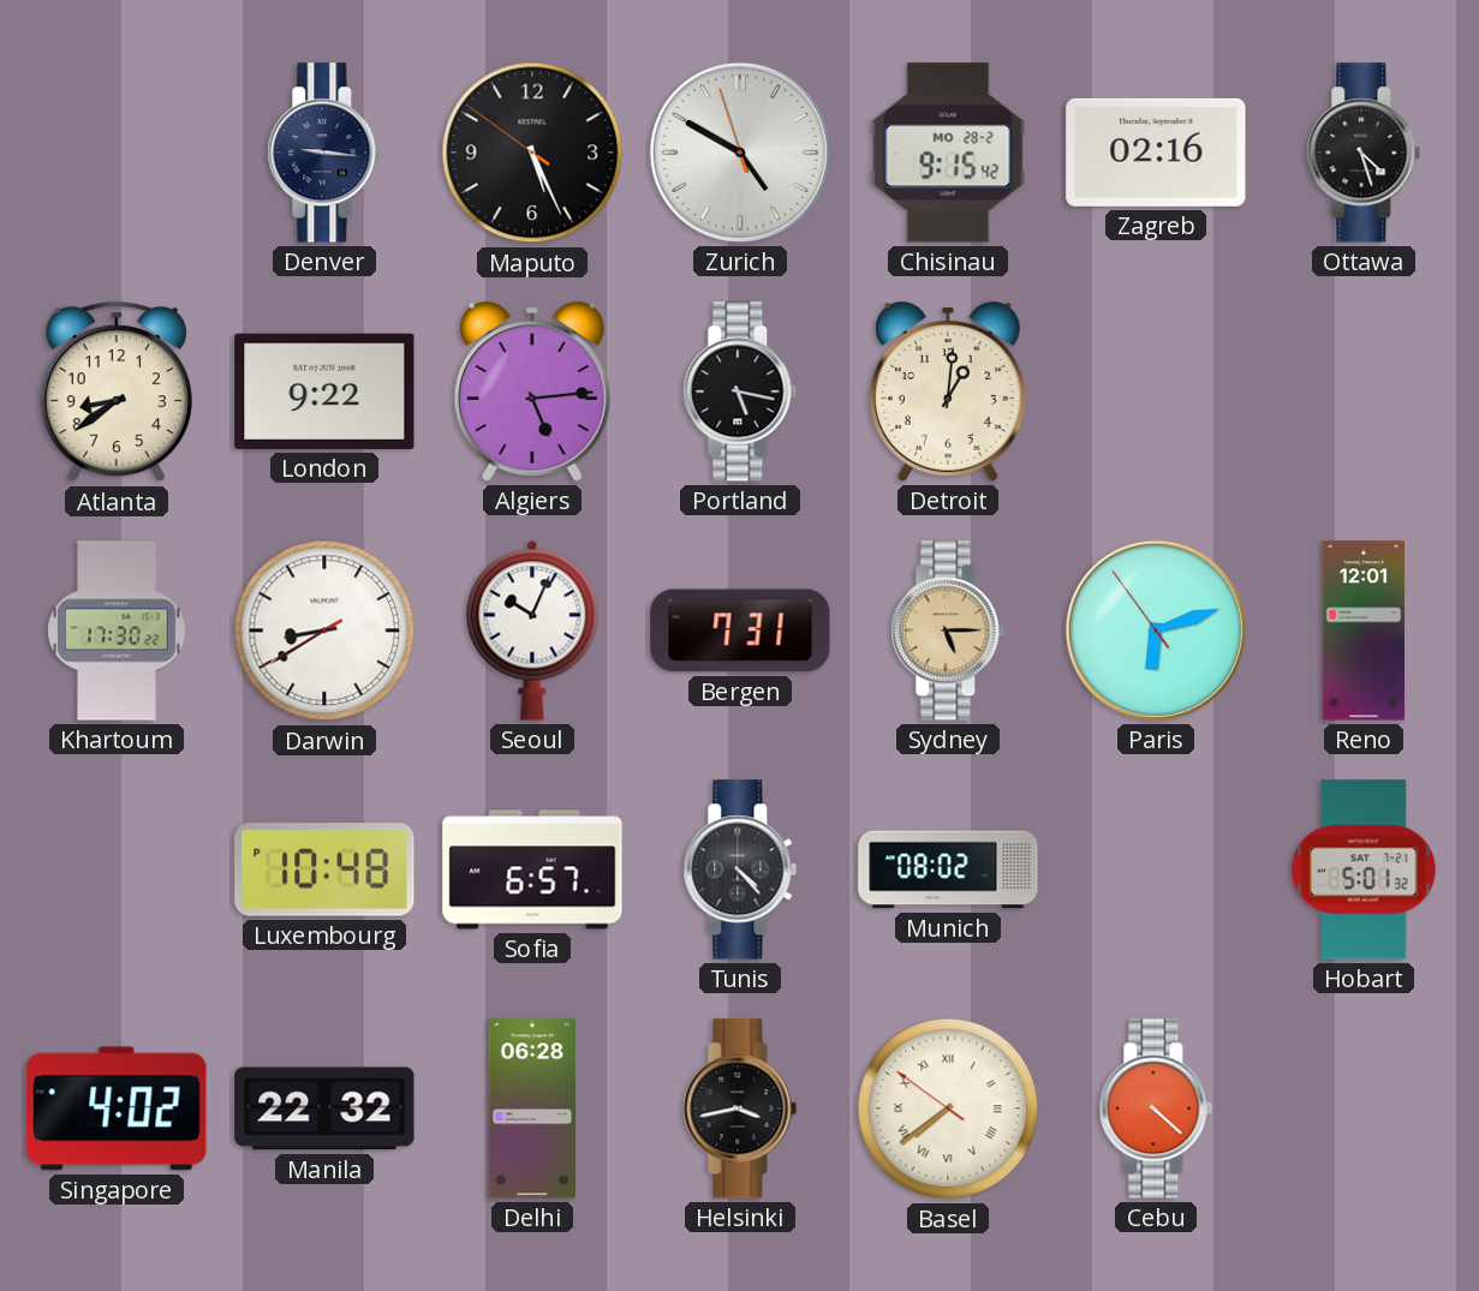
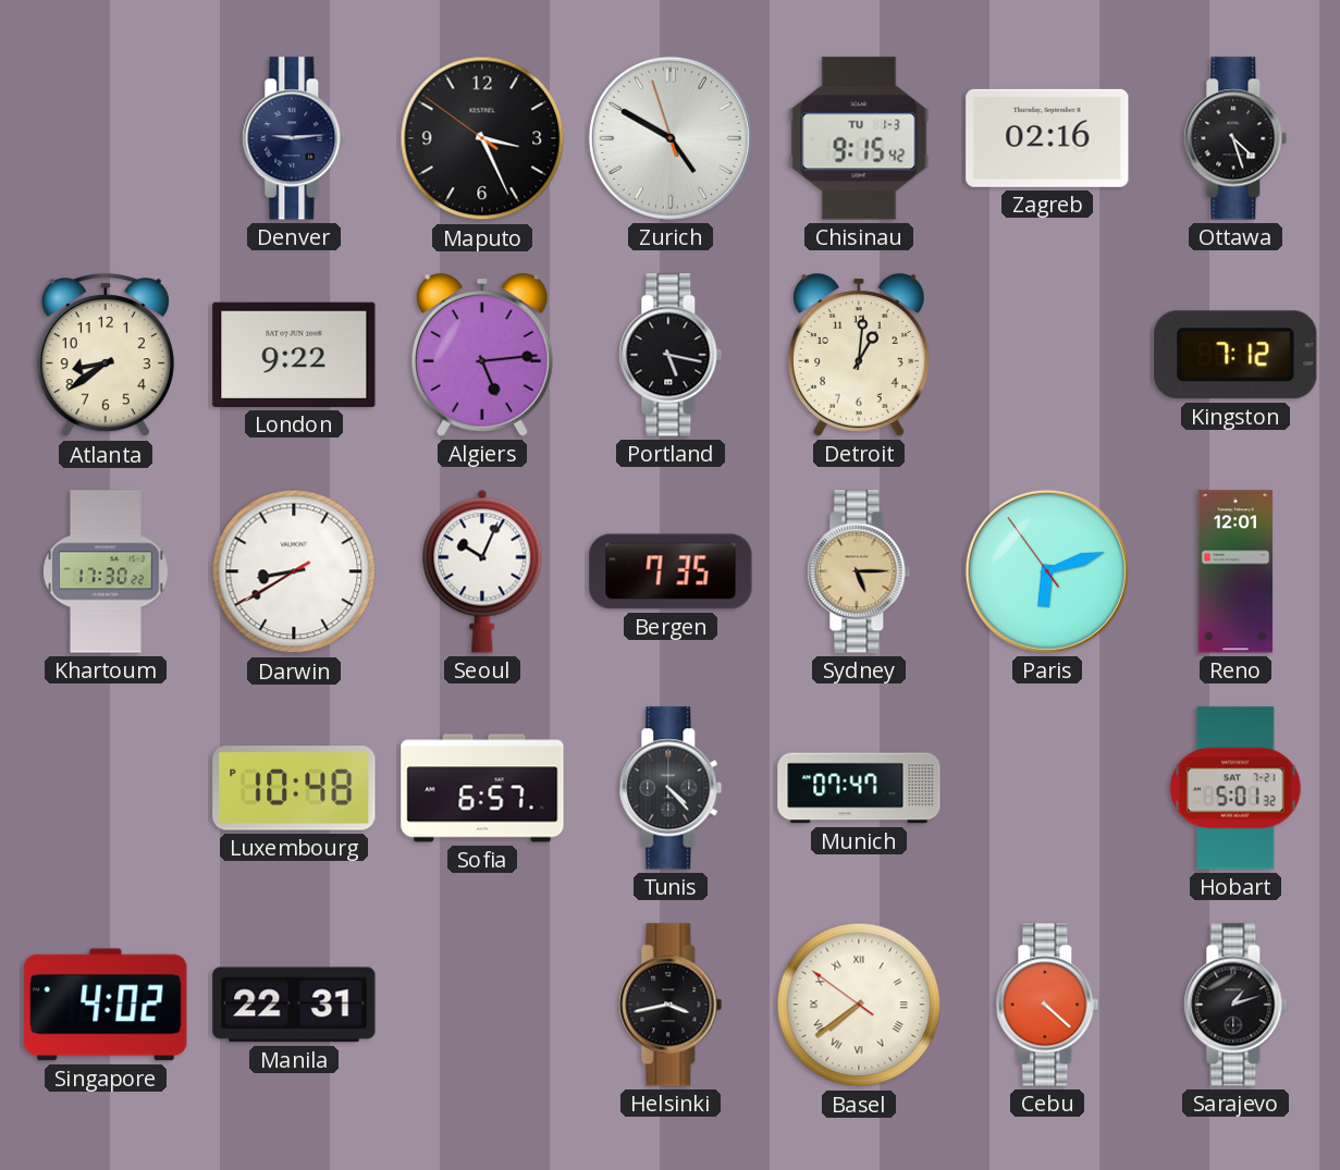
Denver: 9:16 -> 9:14 (294, 138)
Maputo: 5:25 -> 3:25 (482, 138)
Chisinau date: MO 28-2 -> TU 1-3 (859, 138)
Kingston: none -> 7:12 (1235, 355)
Bergen: 7:31 -> 7:35 (671, 571)
Munich: 08:02 -> 07:47 (859, 788)
Manila: 22:32 -> 22:31 (294, 1005)
Delhi: 06:28 -> none (532, 1108)
Sarajevo: none -> 1:12 (1235, 1005)
